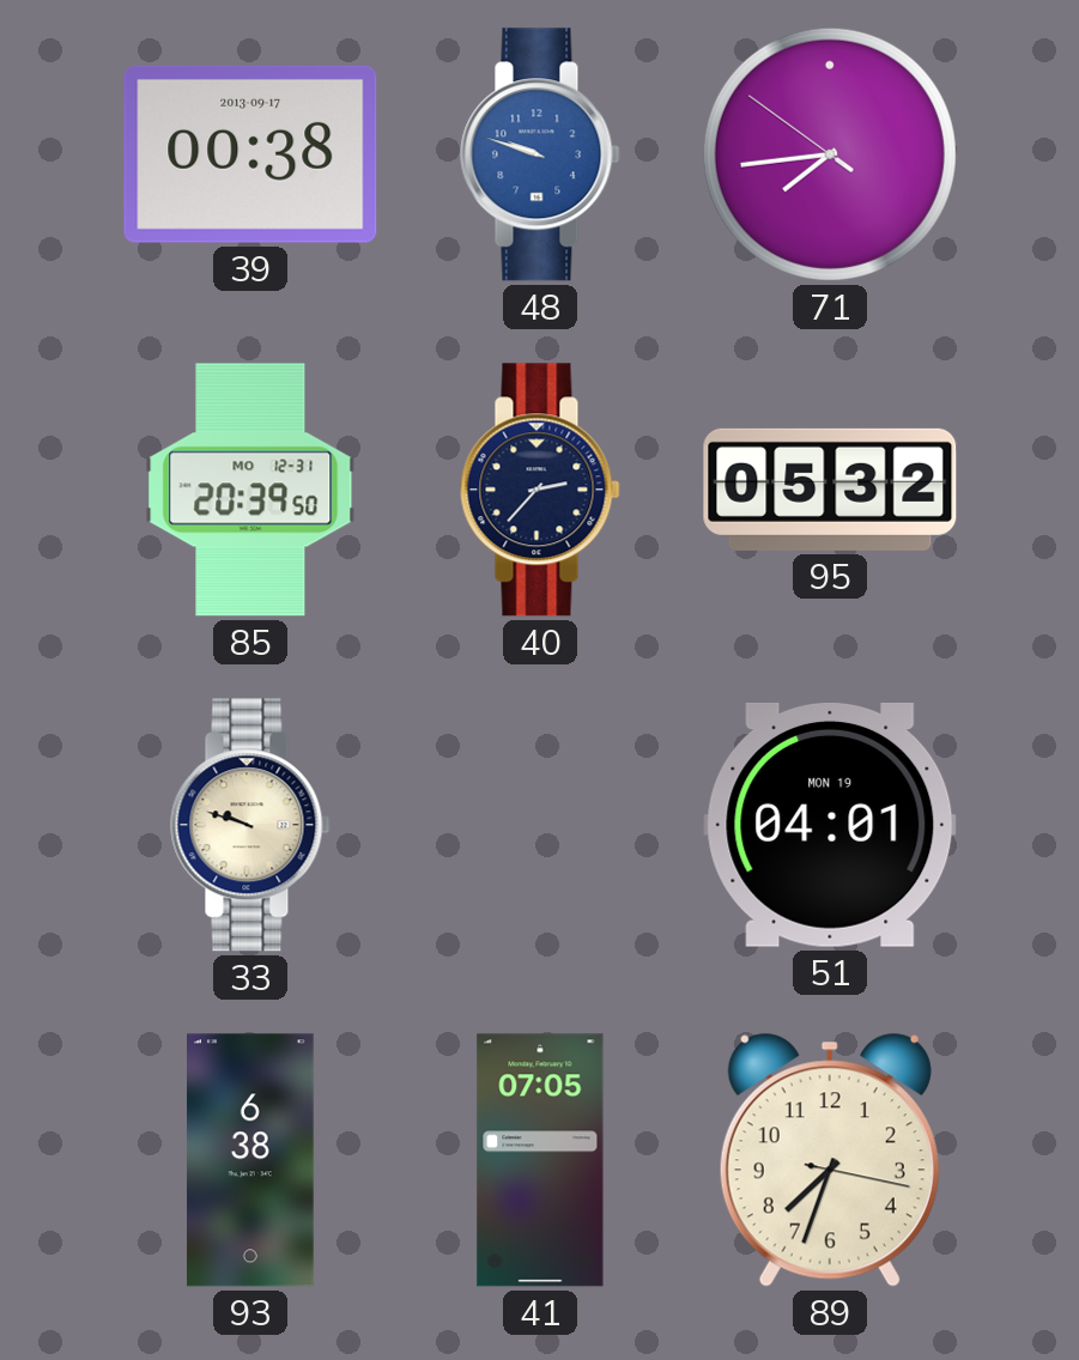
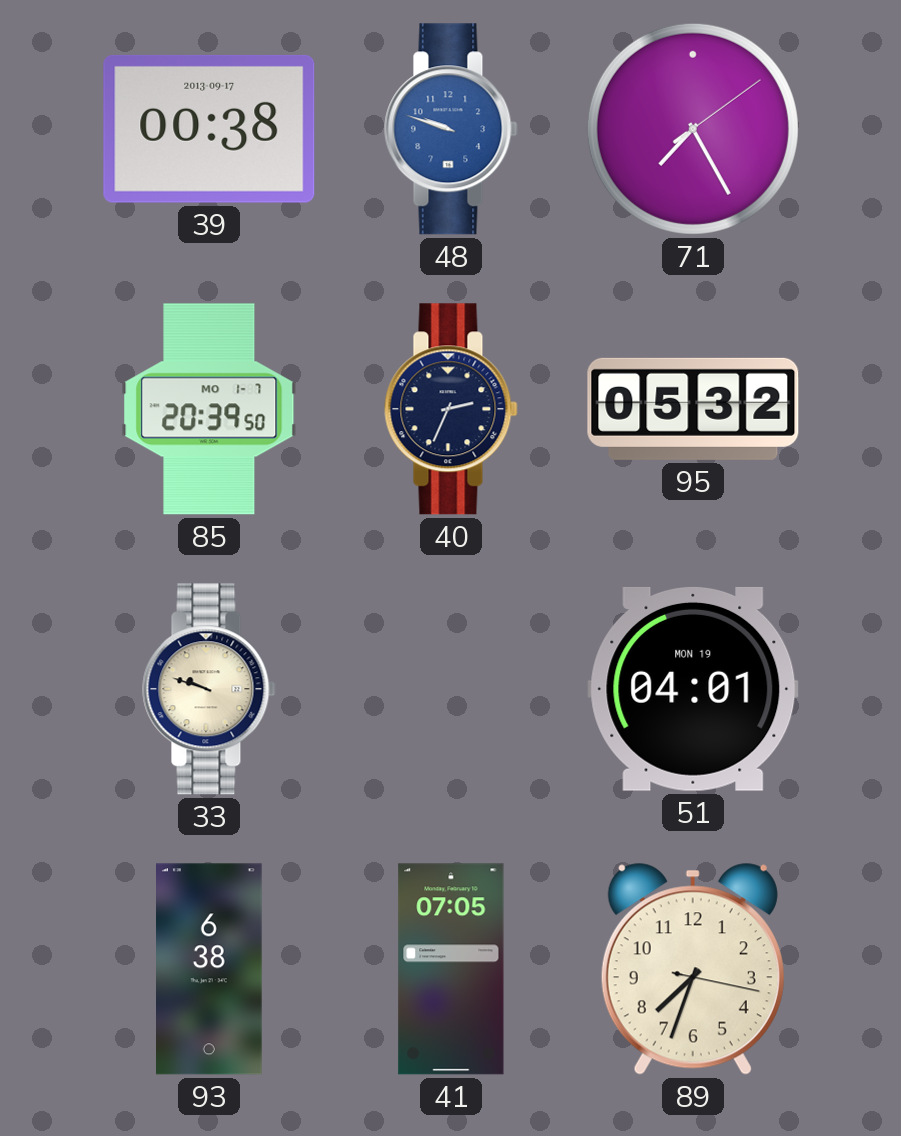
71: 7:43 -> 7:25 (693, 129)
85 date: MO 12-31 -> MO 1-7 (209, 409)
40: 2:37 -> 2:34 (451, 409)
